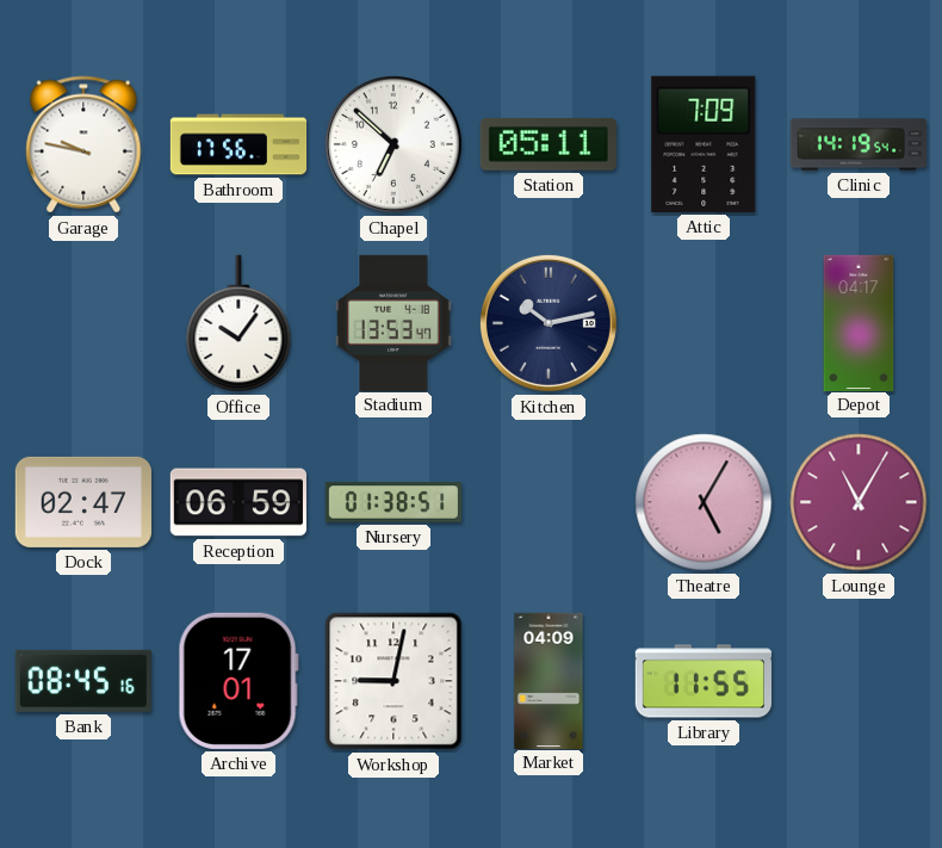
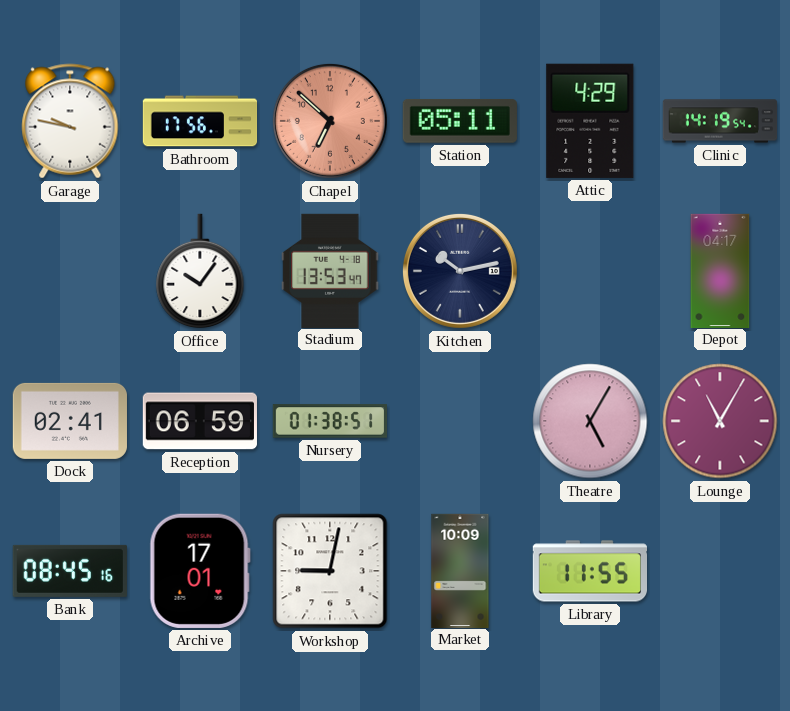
Chapel dial: white -> salmon (330, 121)
Attic: 7:09 -> 4:29 (590, 121)
Dock: 02:47 -> 02:41 (69, 421)
Market: 04:09 -> 10:09 (460, 570)
